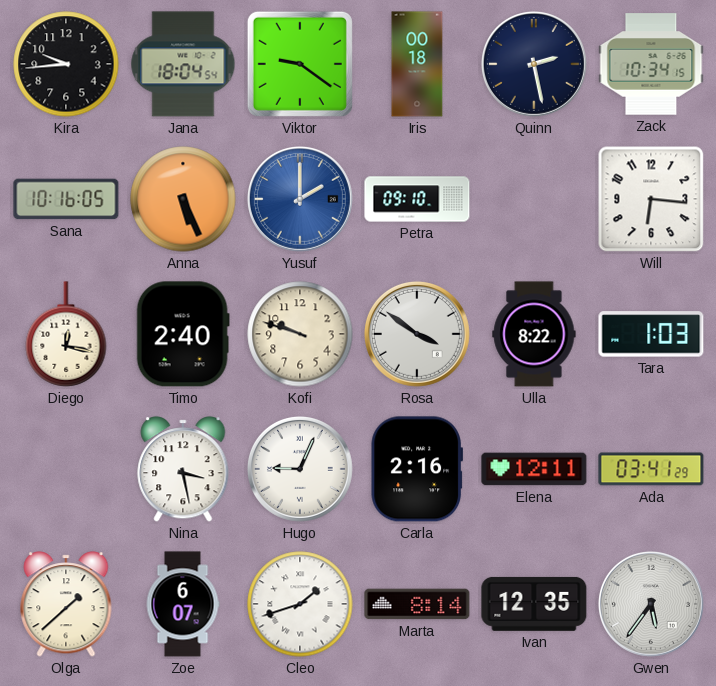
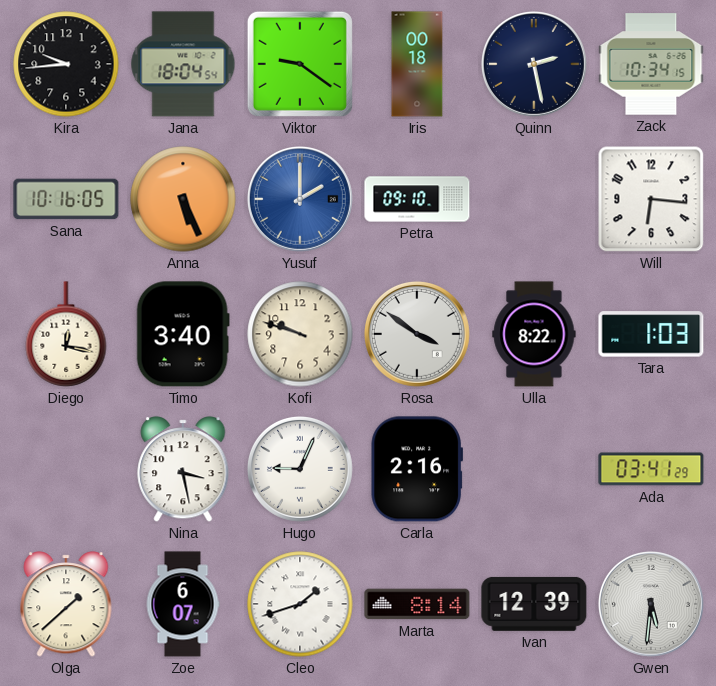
Timo: 2:40 -> 3:40 (183, 334)
Elena: 12:11 -> none (534, 469)
Ivan: 12:35 -> 12:39 (534, 604)
Gwen: 5:36 -> 5:31 (651, 604)
